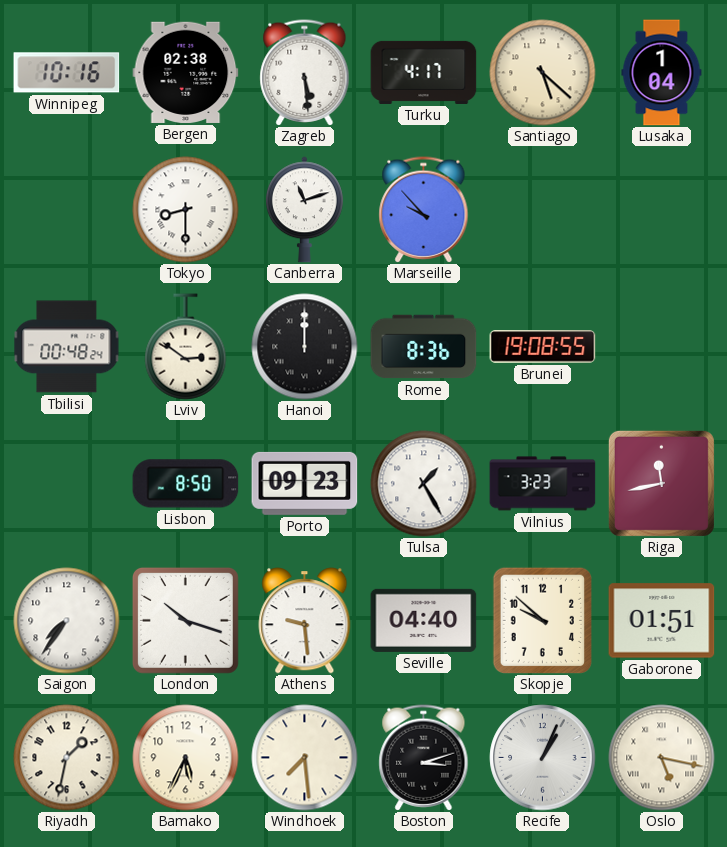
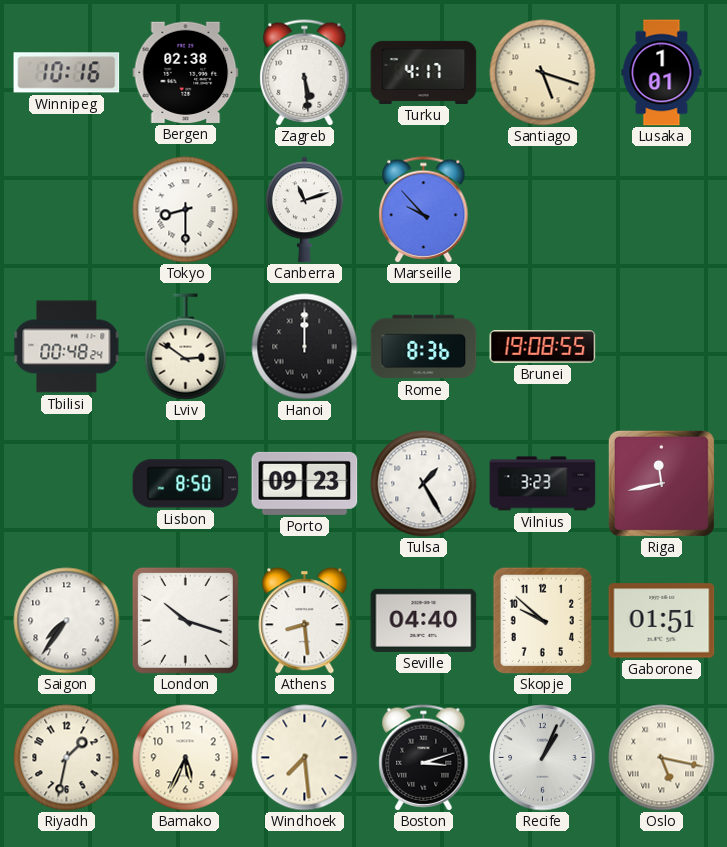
Santiago: 5:22 -> 5:18 (543, 73)
Lusaka: 1:04 -> 1:01 (662, 73)
Athens: 9:29 -> 8:29 (305, 621)
